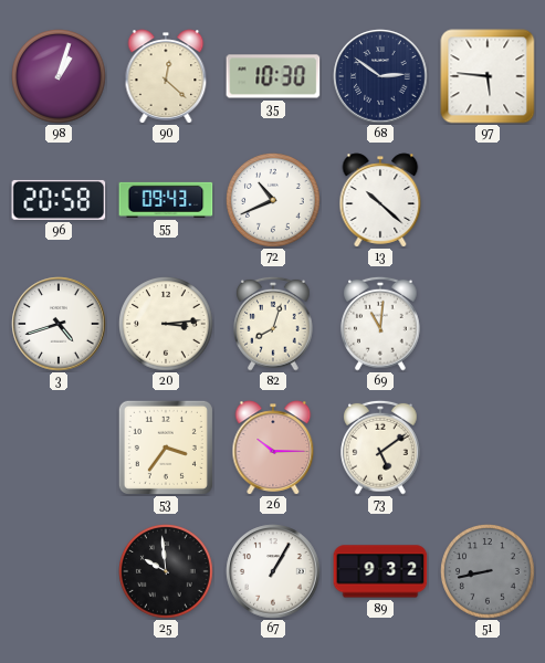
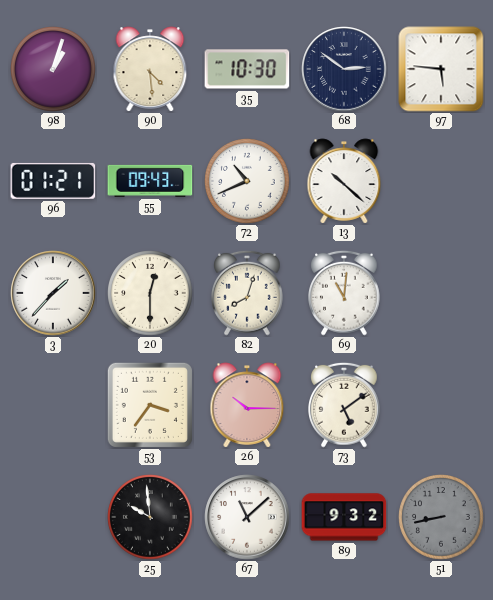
90: 12:22 -> 4:29 (150, 69)
96: 20:58 -> 01:21 (53, 181)
3: 4:42 -> 1:37 (53, 293)
20: 3:14 -> 12:30 (150, 293)
67: 1:05 -> 11:08 (247, 517)
